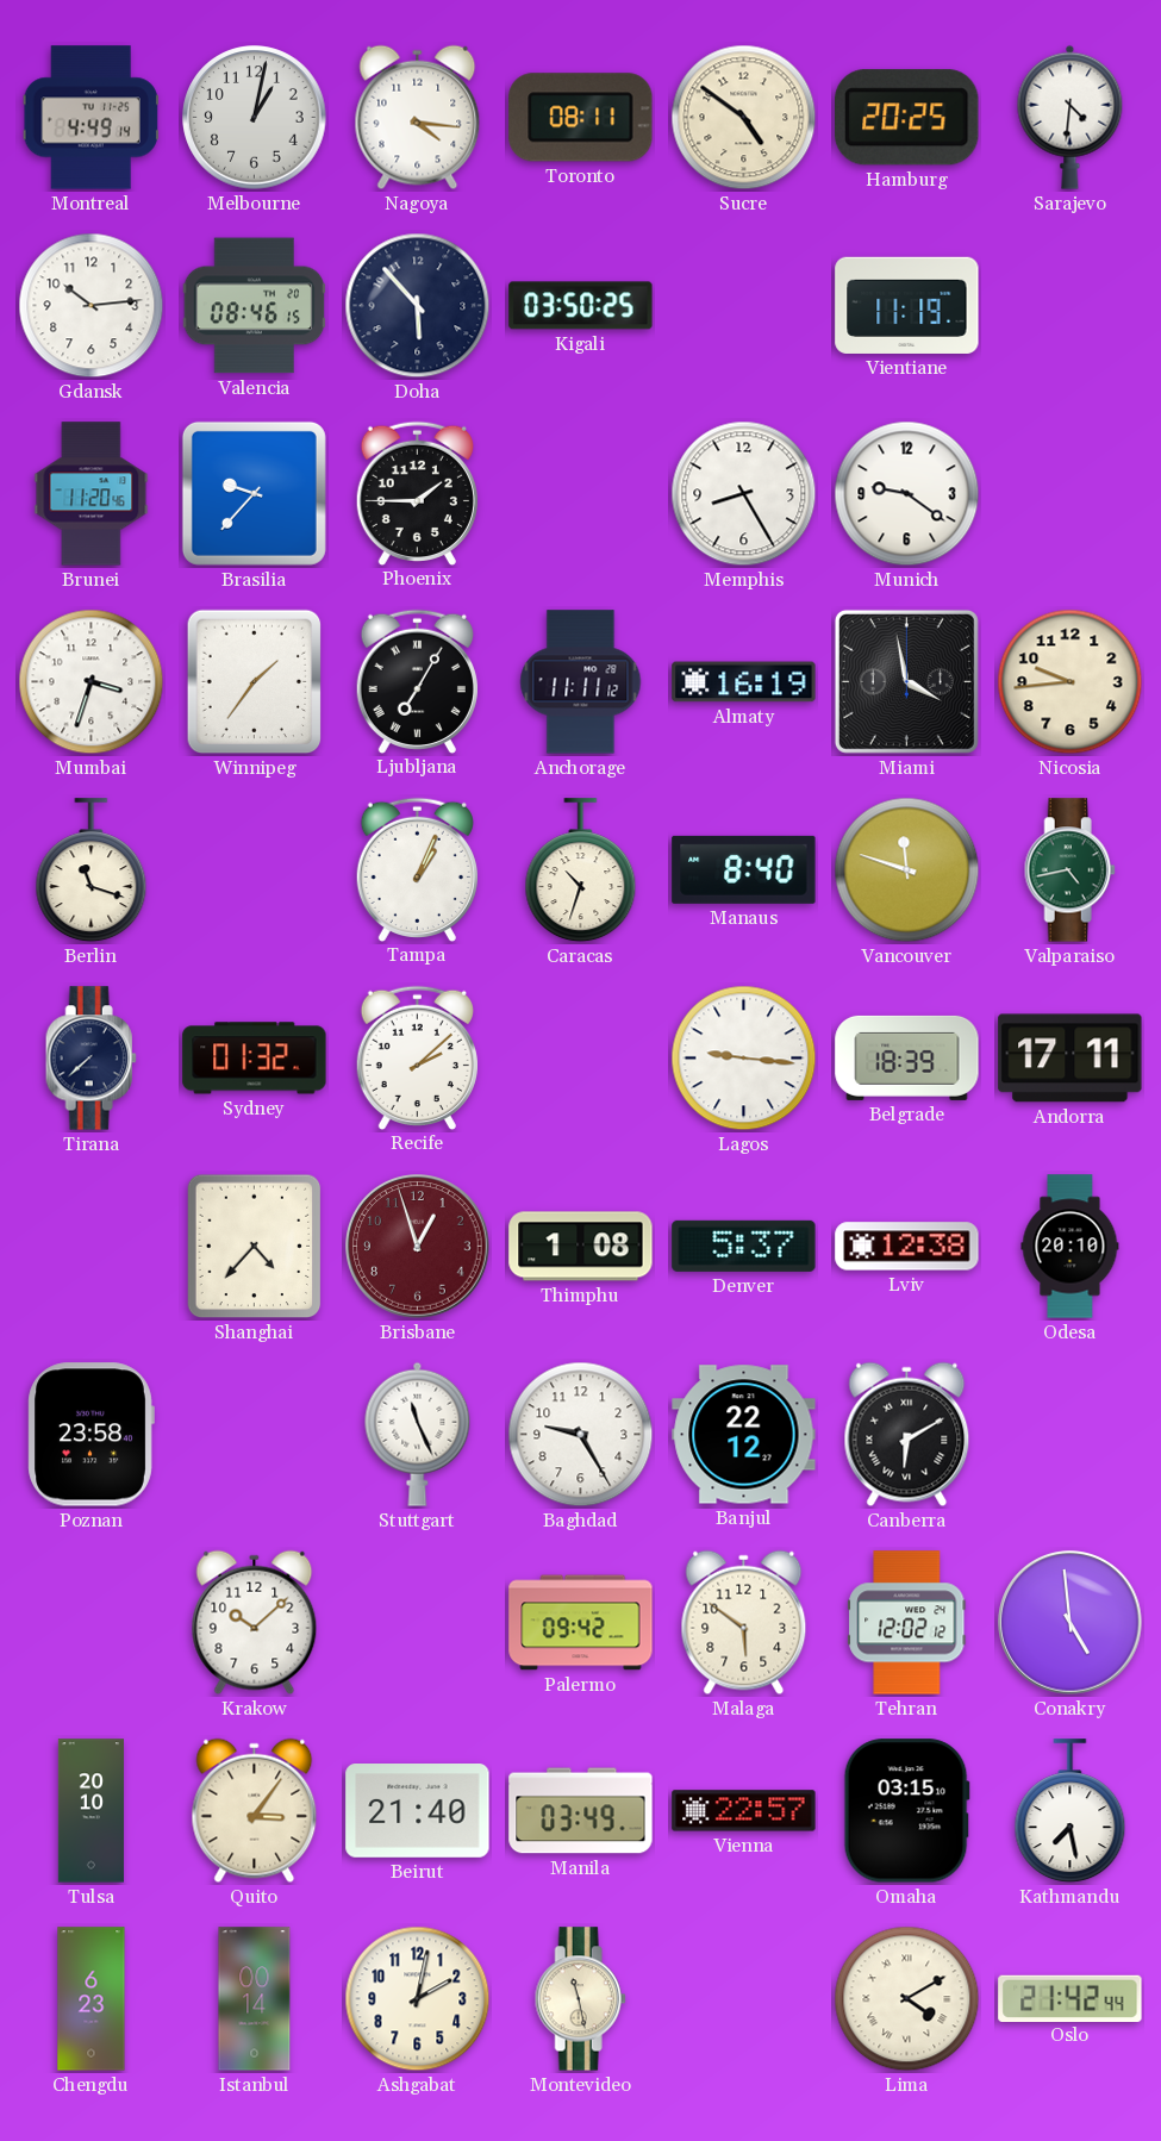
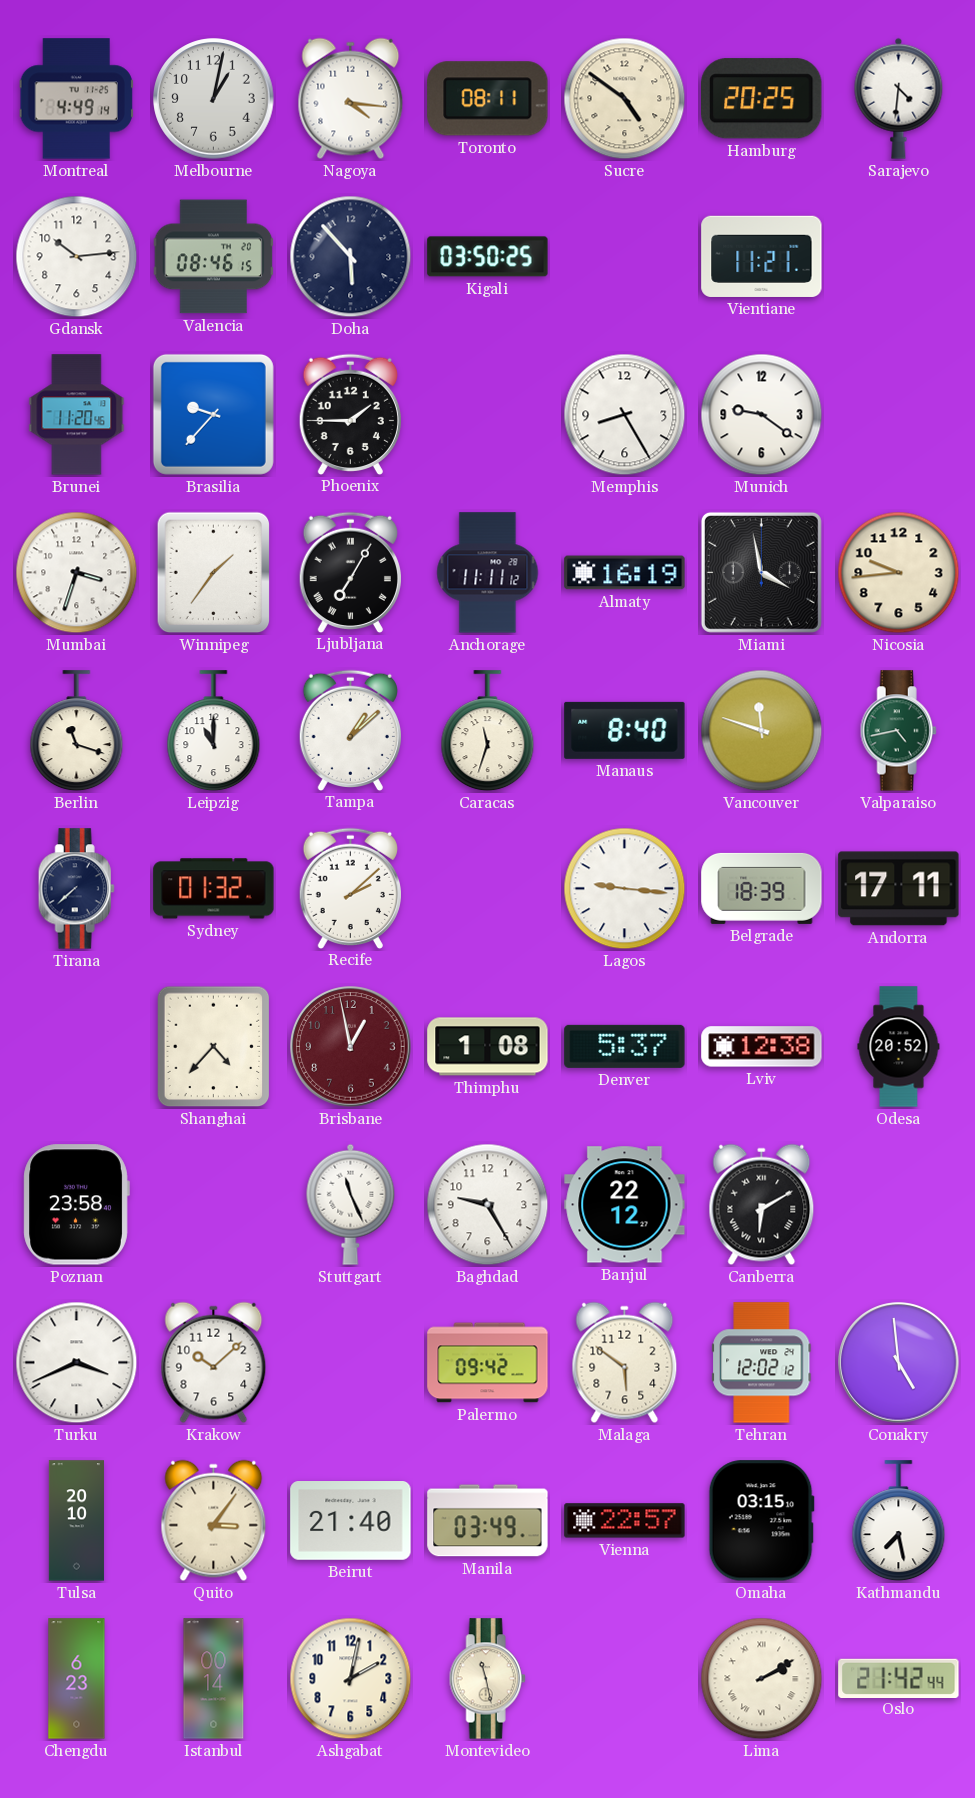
Vientiane: 11:19 -> 11:21 (762, 256)
Leipzig: none -> 11:00 (214, 731)
Tampa: 1:04 -> 1:08 (350, 730)
Caracas: 10:33 -> 11:33 (488, 731)
Brisbane: 12:57 -> 12:58 (351, 1047)
Odesa: 20:10 -> 20:52 (899, 1047)
Turku: none -> 3:41 (77, 1363)
Lima: 4:10 -> 2:10 (762, 1679)
